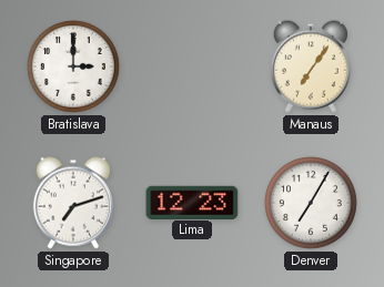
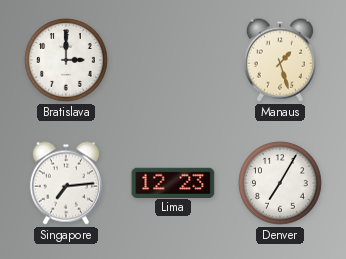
Manaus: 7:06 -> 1:27 (280, 60)
Singapore: 7:12 -> 7:14 (66, 183)
